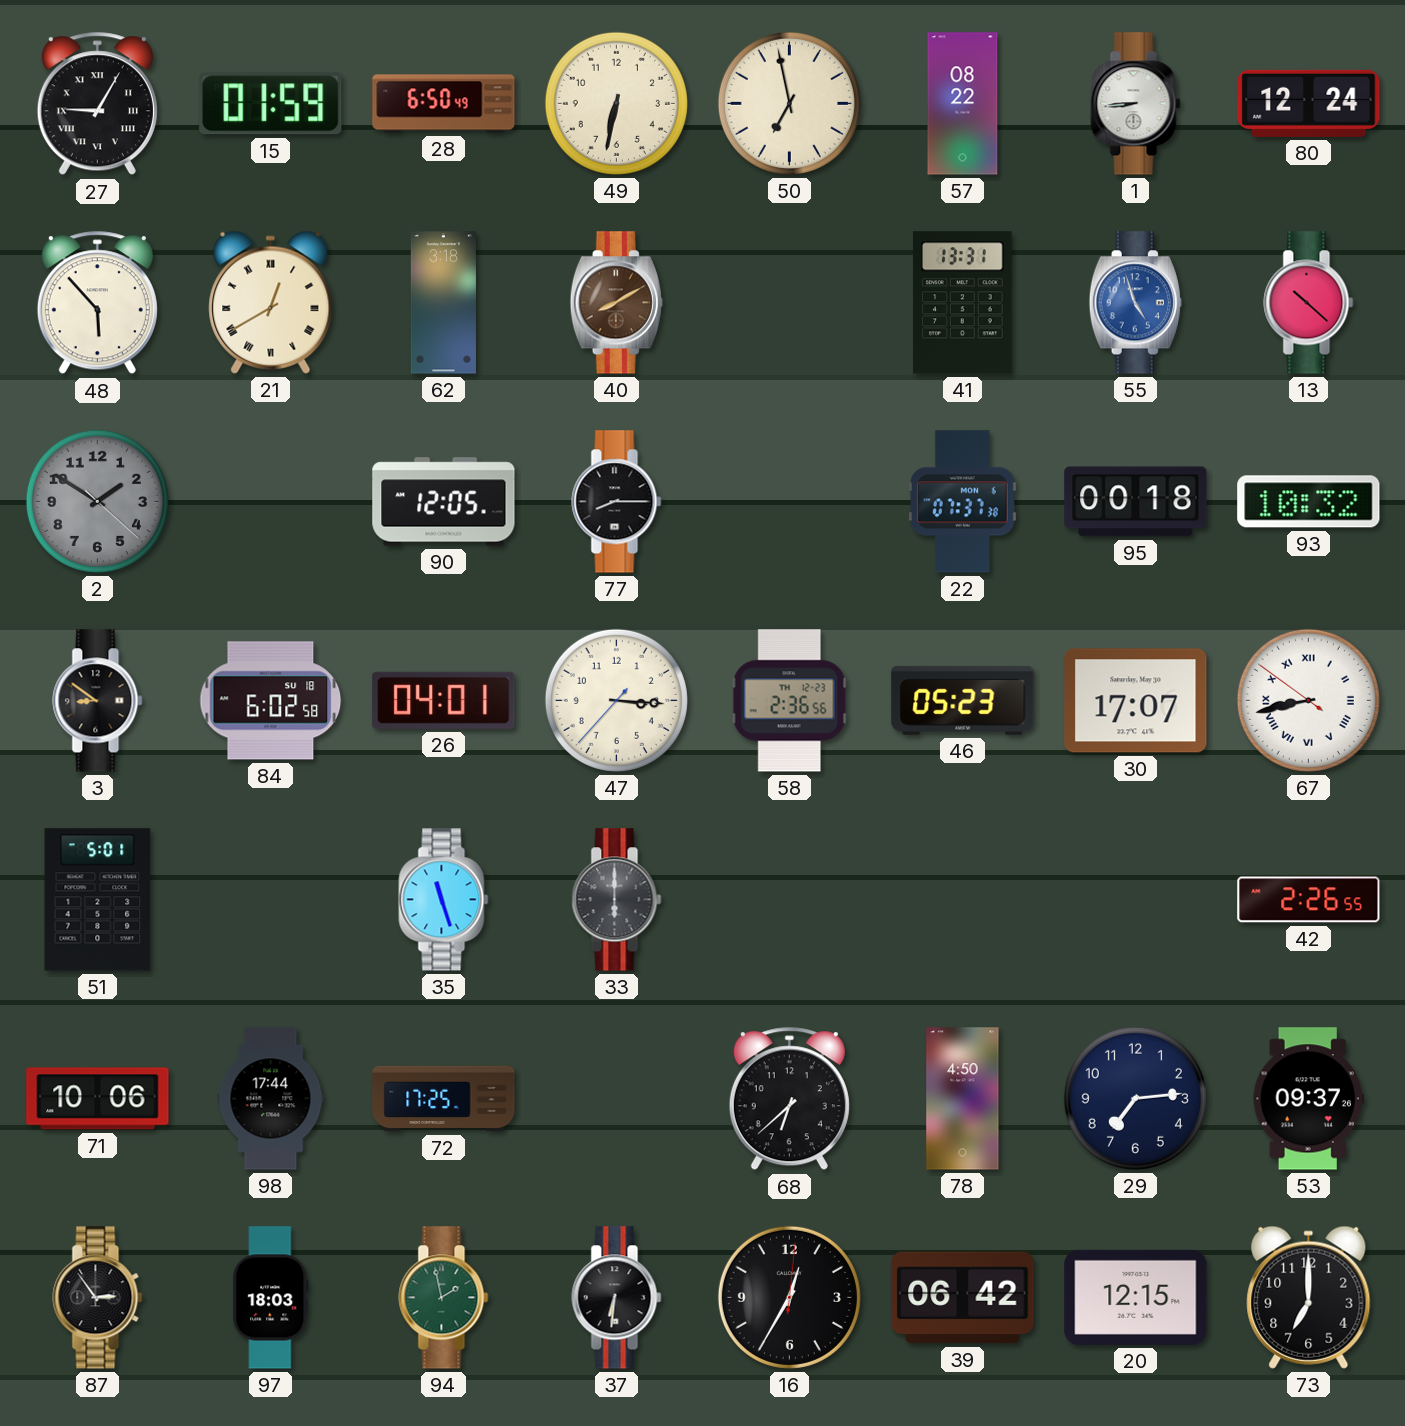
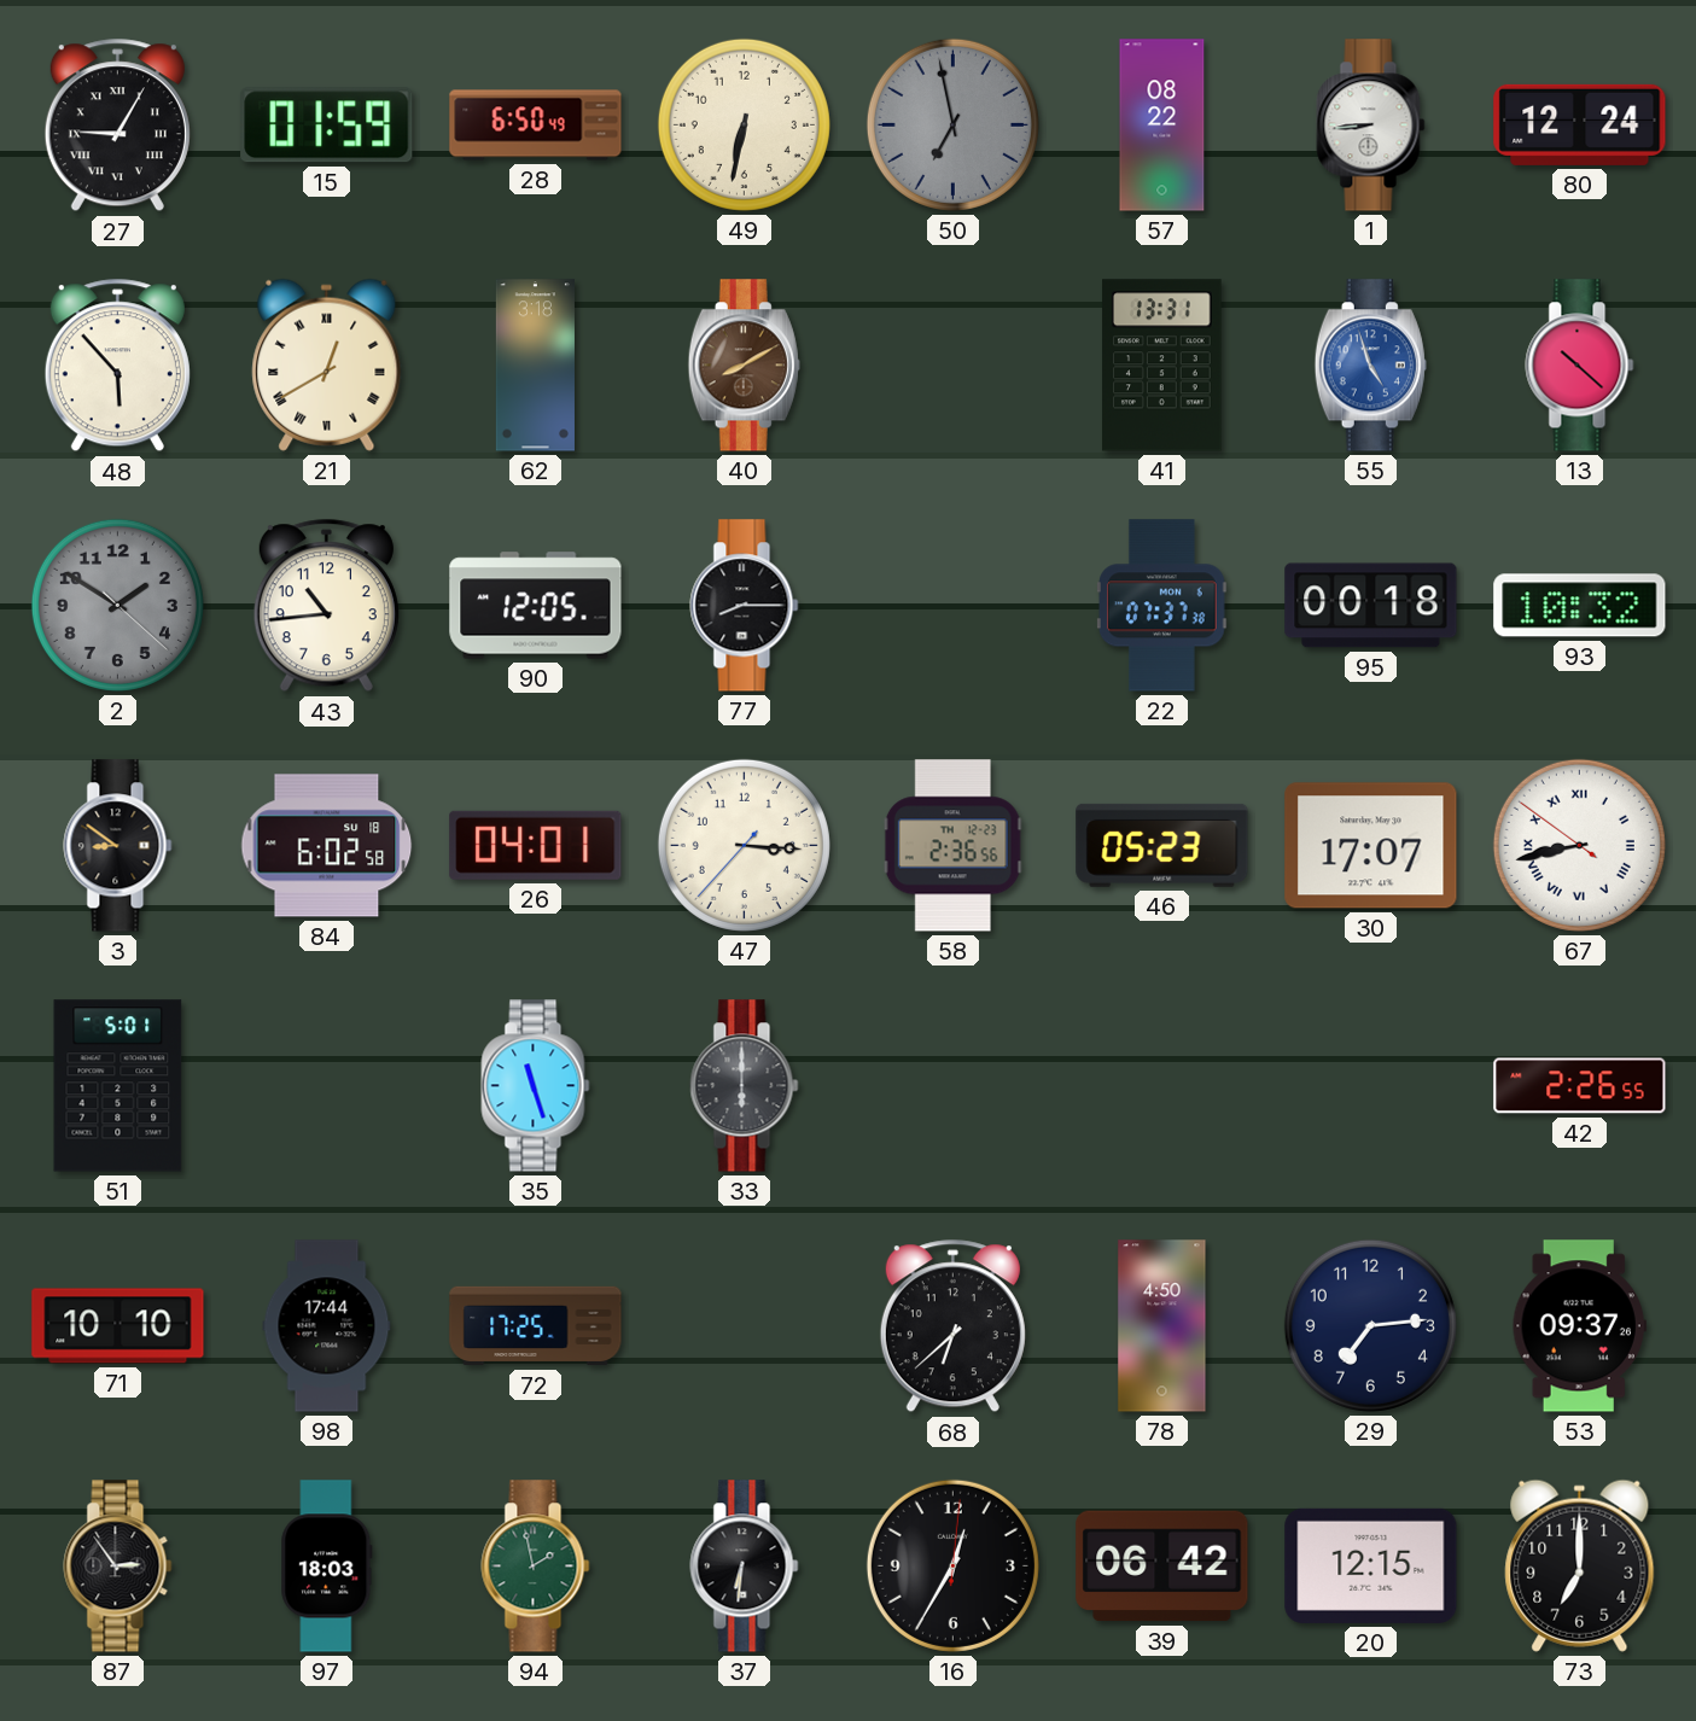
50 dial: cream -> grey (952, 124)
43: none -> 10:44 (326, 606)
71: 10:06 -> 10:10 (118, 1326)
